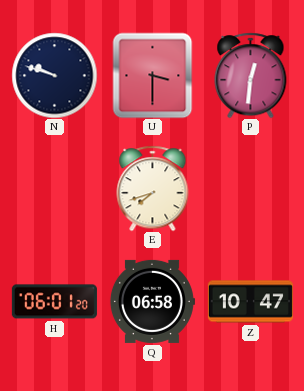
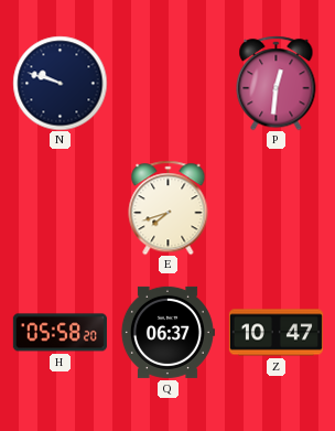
U: 3:30 -> none (153, 75)
H: 06:01 -> 05:58 (60, 333)
Q: 06:58 -> 06:37 (167, 332)
